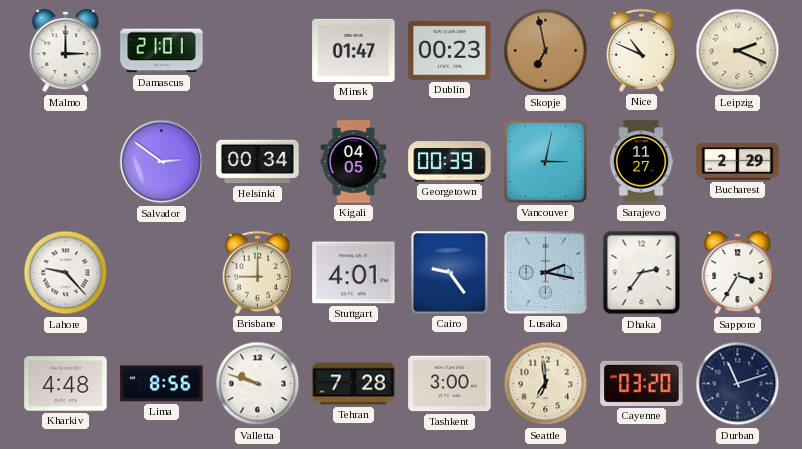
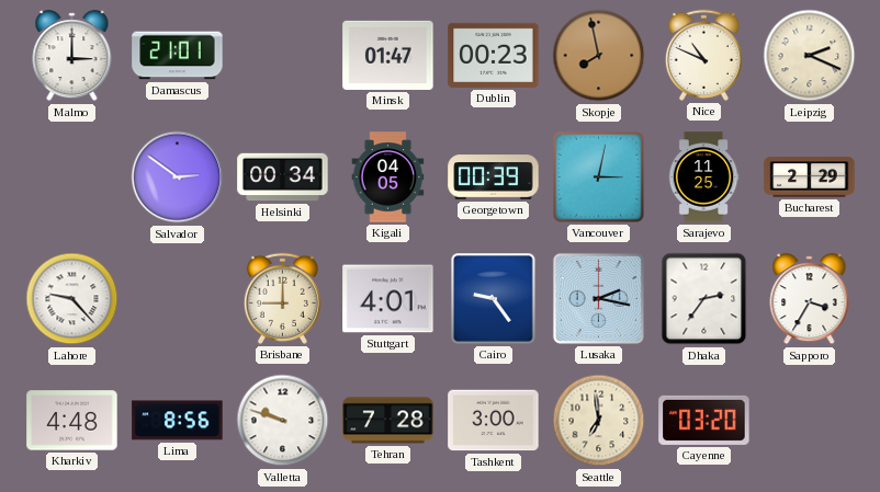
Skopje: 6:58 -> 7:58 (599, 56)
Sarajevo: 11:27 -> 11:25 (703, 178)
Durban: 11:12 -> none (738, 384)
